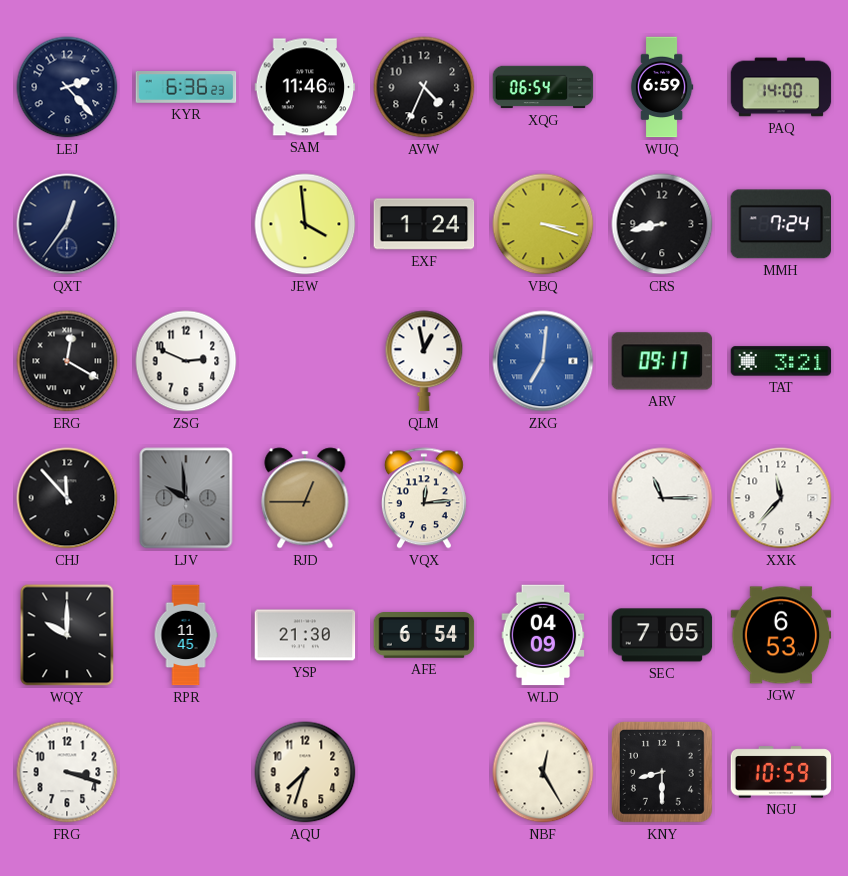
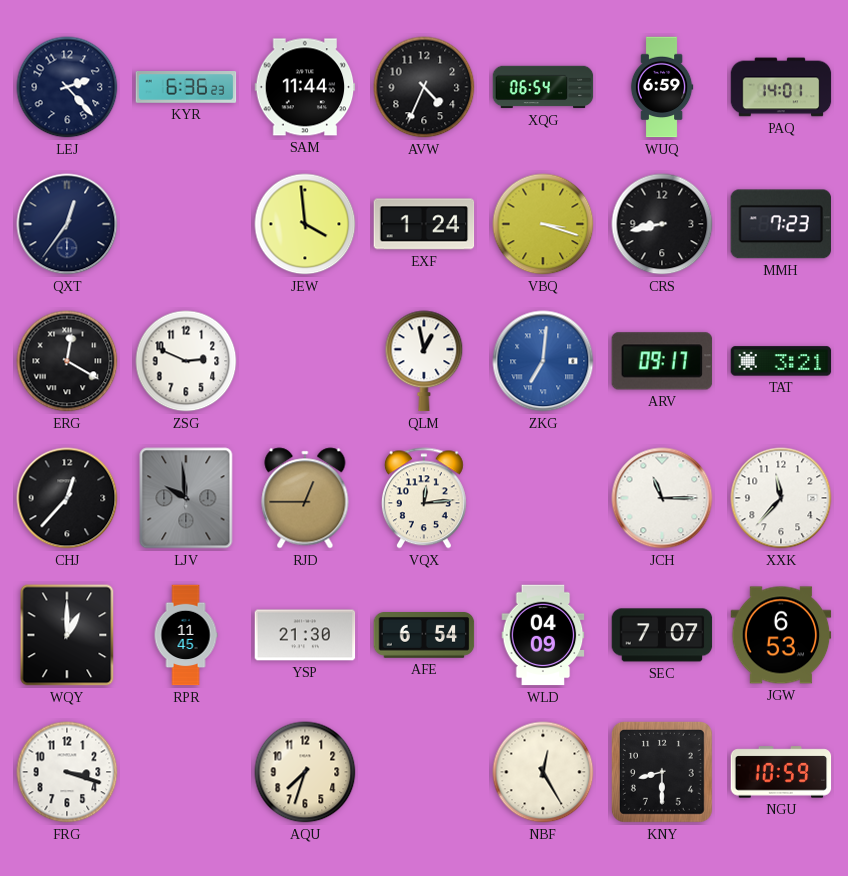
SAM: 11:46 -> 11:44 (305, 87)
PAQ: 14:00 -> 14:01 (781, 87)
MMH: 7:24 -> 7:23 (781, 224)
CHJ: 11:53 -> 12:37 (67, 498)
WQY: 10:00 -> 1:00 (67, 635)
SEC: 7:05 -> 7:07 (662, 635)
